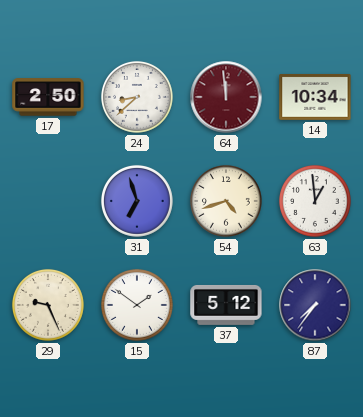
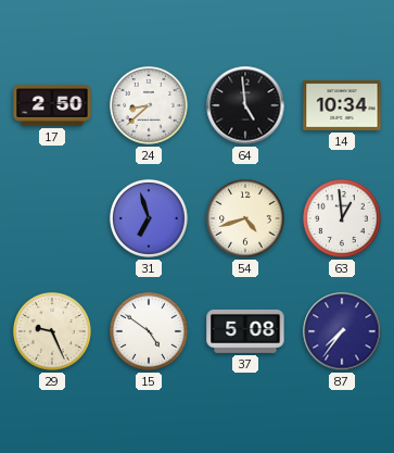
64: 11:59 -> 4:59 (245, 105)
64 dial: burgundy -> black (245, 105)
15: 1:51 -> 4:51 (149, 331)
37: 5:12 -> 5:08 (245, 331)
